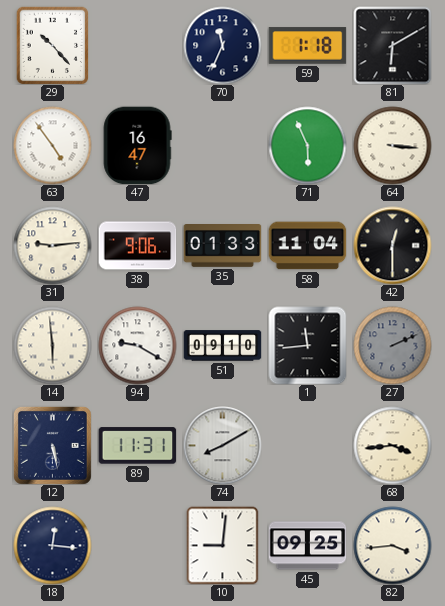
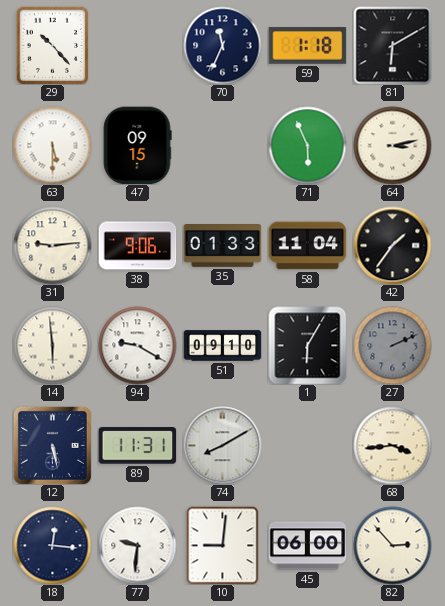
63: 4:54 -> 5:30 (52, 145)
47: 16:47 -> 09:15 (137, 145)
64: 3:16 -> 3:13 (392, 145)
42: 12:30 -> 1:36 (392, 245)
1: 11:44 -> 6:05 (307, 345)
77: none -> 9:31 (137, 545)
45: 09:25 -> 06:00 (307, 546)
82: 3:44 -> 2:53 (392, 545)
